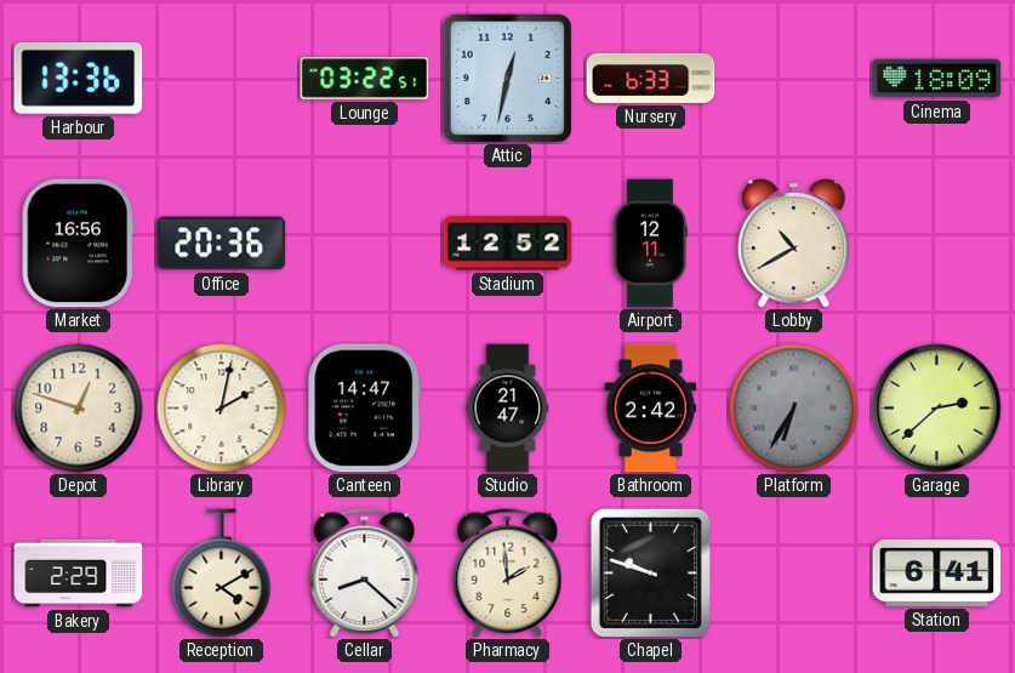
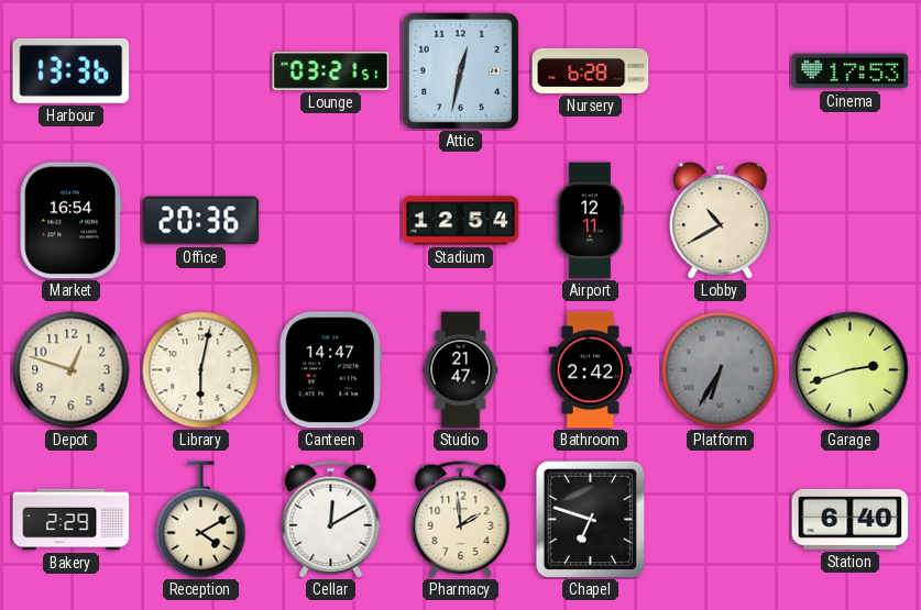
Lounge: 03:22 -> 03:21 (331, 71)
Nursery: 6:33 -> 6:28 (591, 70)
Cinema: 18:09 -> 17:53 (851, 71)
Market: 16:56 -> 16:54 (70, 221)
Stadium: 12:52 -> 12:54 (461, 221)
Library: 2:02 -> 6:02 (201, 370)
Garage: 2:38 -> 2:42 (851, 370)
Cellar: 8:22 -> 12:10 (331, 520)
Chapel: 9:48 -> 6:48 (590, 519)
Station: 6:41 -> 6:40 (851, 519)
